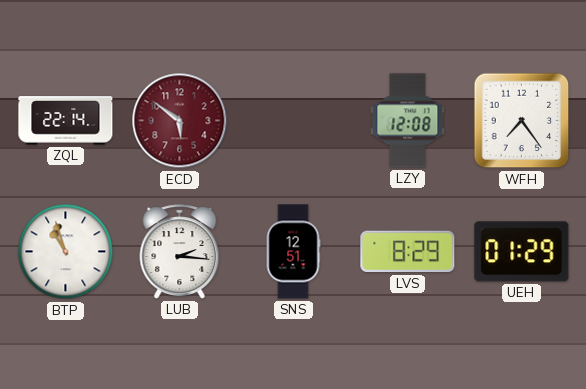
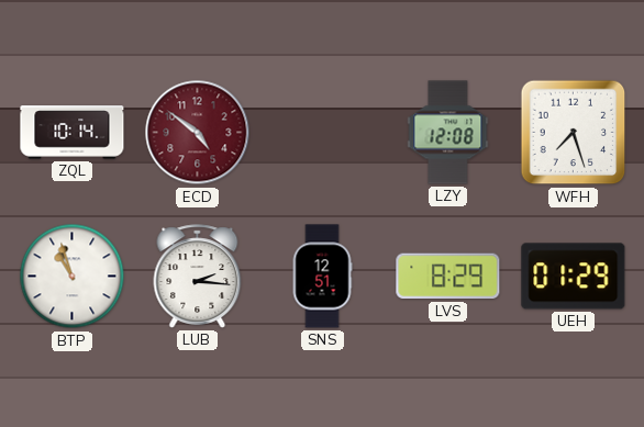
ZQL: 22:14 -> 10:14 (73, 133)
ECD: 5:51 -> 4:51 (198, 133)
WFH: 7:24 -> 7:27 (574, 133)
